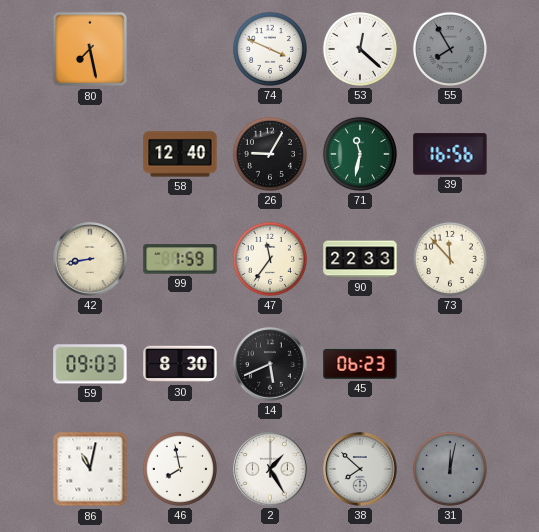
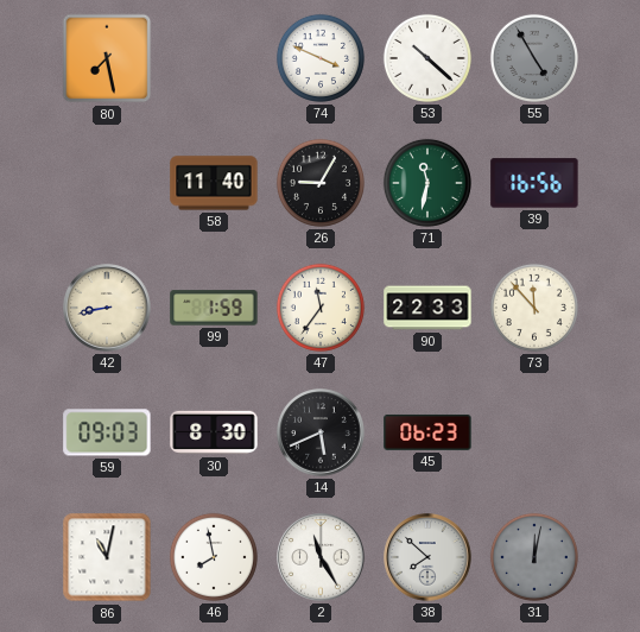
53: 12:22 -> 10:22 (427, 58)
55: 7:55 -> 4:55 (534, 58)
58: 12:40 -> 11:40 (214, 183)
2: 1:25 -> 11:25 (321, 557)
